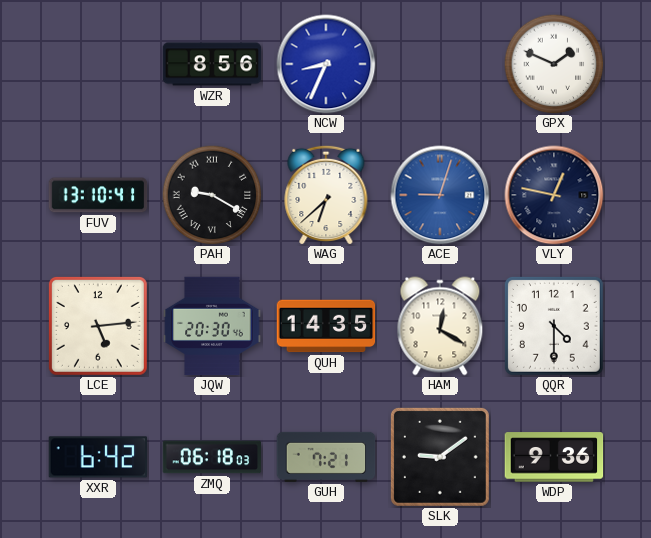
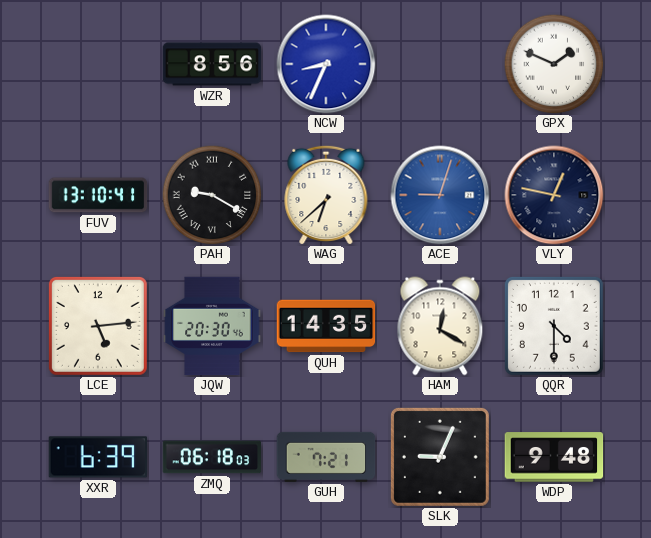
XXR: 6:42 -> 6:39 (98, 457)
SLK: 9:09 -> 9:04 (440, 457)
WDP: 9:36 -> 9:48 (554, 457)
